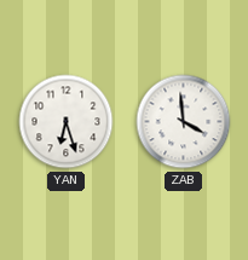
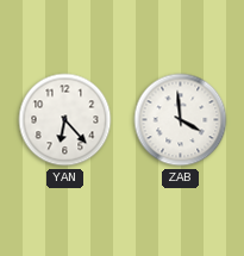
YAN: 6:27 -> 6:23 (65, 120)
